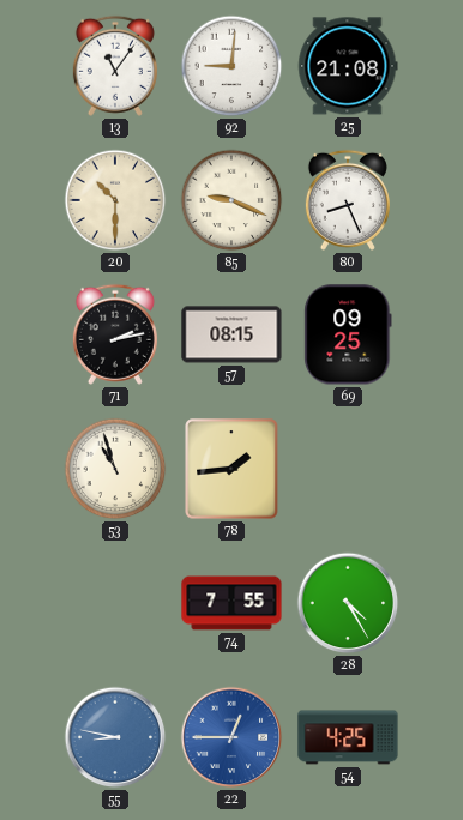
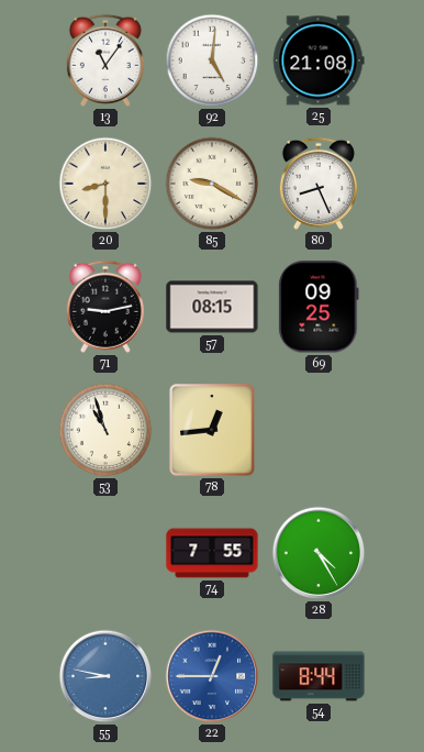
92: 9:01 -> 5:01 (212, 60)
20: 10:30 -> 8:30 (105, 184)
85: 9:19 -> 9:20 (212, 184)
71: 2:13 -> 9:13 (105, 307)
78: 1:44 -> 12:44 (212, 430)
54: 4:25 -> 8:44 (319, 676)
